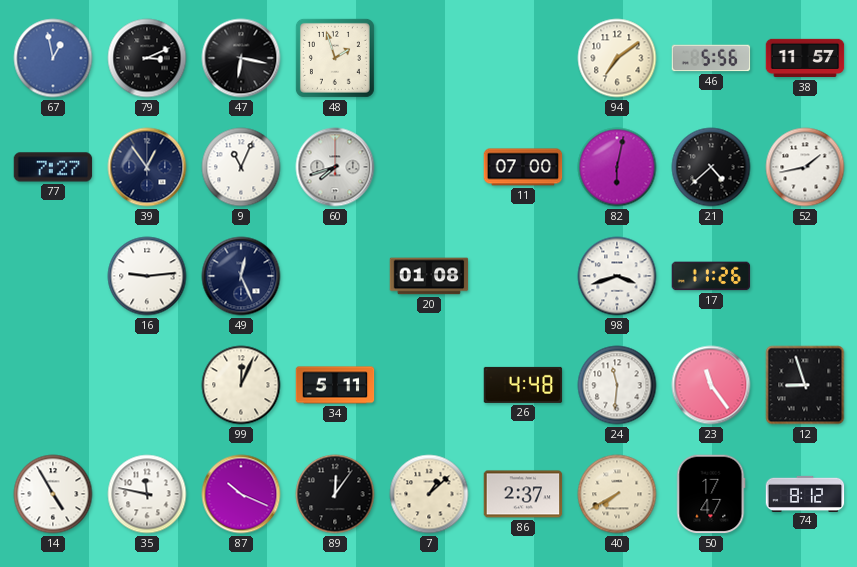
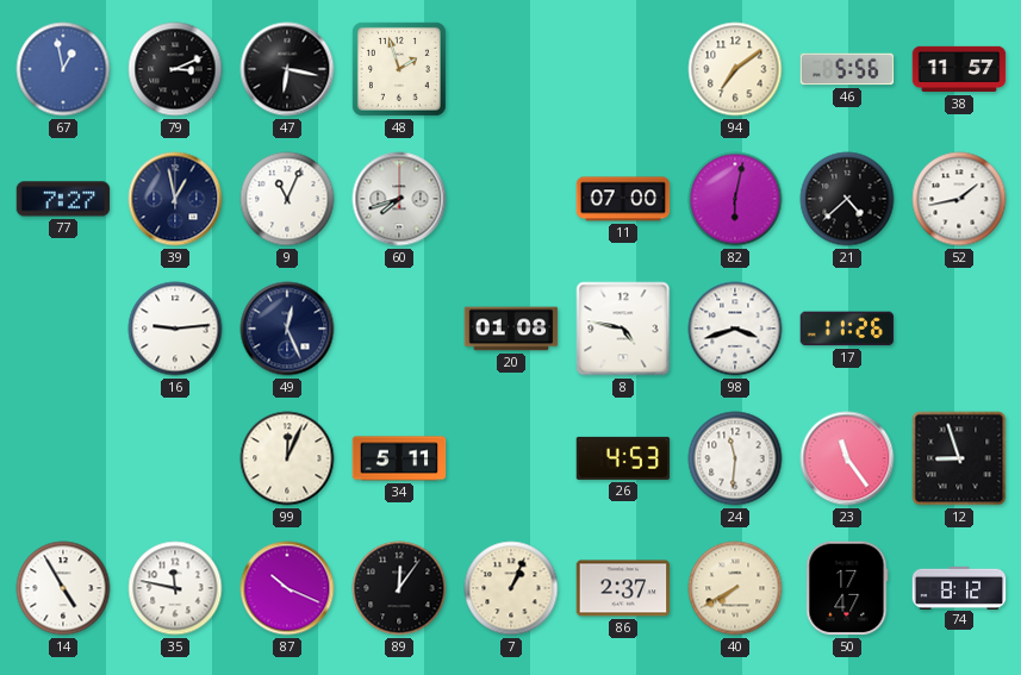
39: 12:54 -> 12:58 (175, 199)
8: none -> 4:47 (623, 329)
26: 4:48 -> 4:53 (623, 458)
7: 1:08 -> 1:04 (511, 588)
